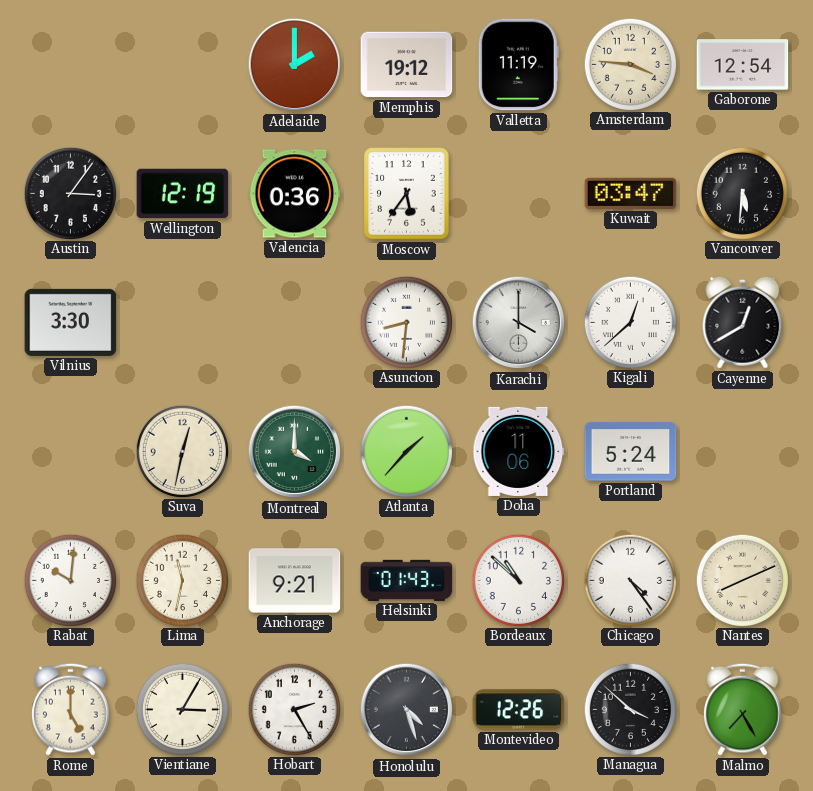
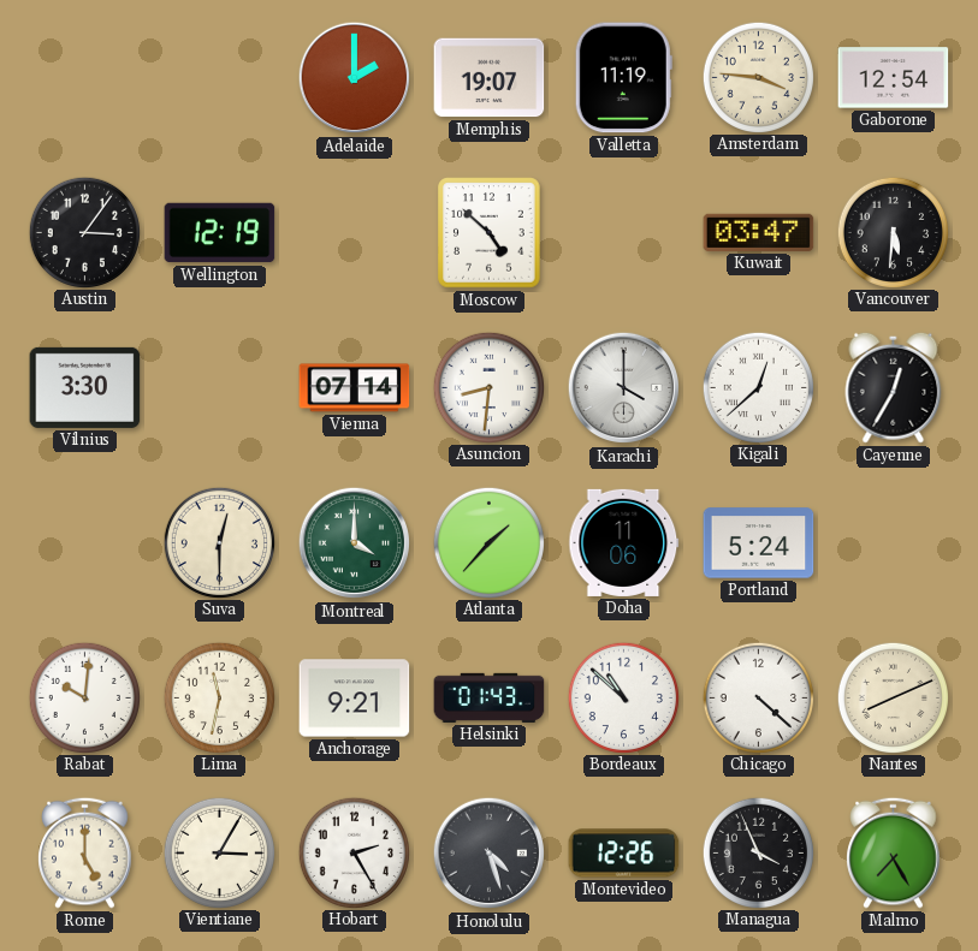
Memphis: 19:12 -> 19:07 (490, 78)
Valencia: 0:36 -> none (295, 194)
Moscow: 5:36 -> 4:52 (490, 233)
Vienna: none -> 07:14 (355, 388)
Cayenne: 12:40 -> 12:35 (894, 387)
Suva: 12:32 -> 12:30 (219, 542)
Chicago: 4:24 -> 4:22 (758, 697)
Managua: 3:52 -> 3:56 (758, 852)
